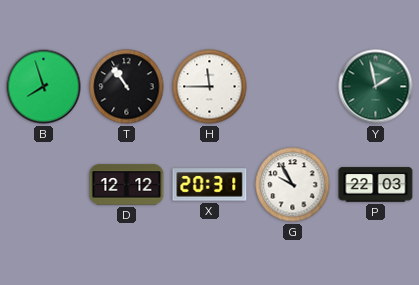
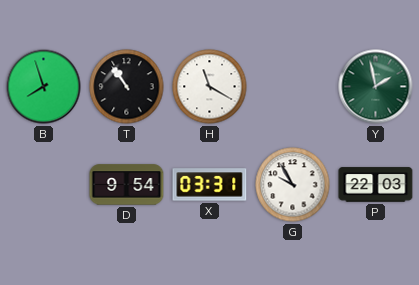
H: 11:45 -> 11:20 (210, 87)
D: 12:12 -> 9:54 (127, 185)
X: 20:31 -> 03:31 (210, 185)
